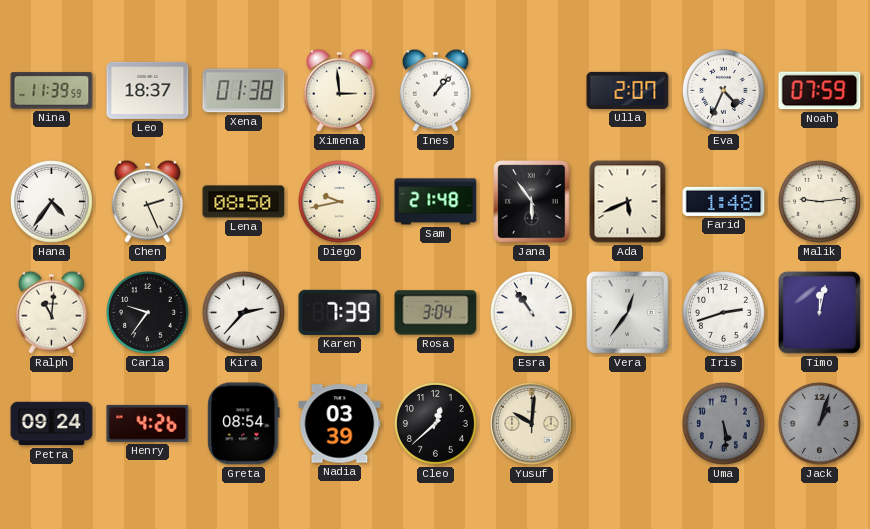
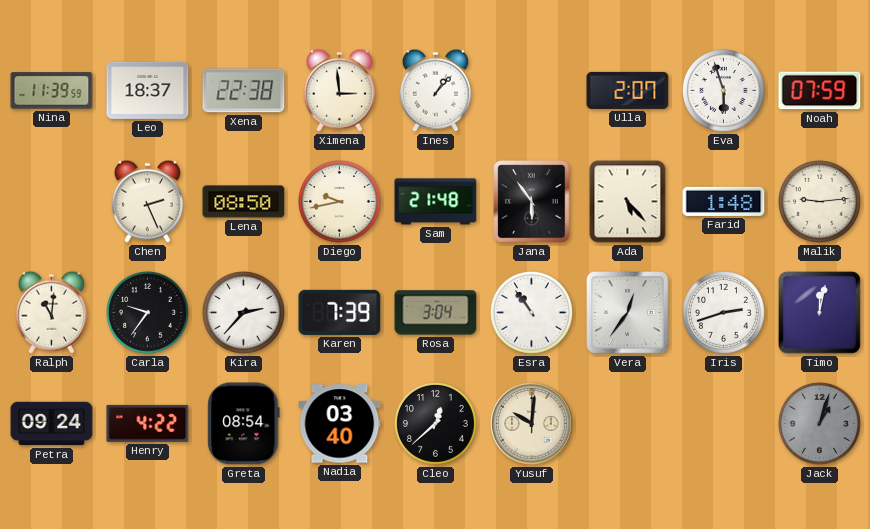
Xena: 01:38 -> 22:38 (244, 91)
Eva: 4:34 -> 5:57 (724, 91)
Hana: 4:36 -> none (52, 202)
Ada: 5:41 -> 5:23 (628, 202)
Henry: 4:26 -> 4:22 (148, 423)
Nadia: 03:39 -> 03:40 (340, 424)
Uma: 5:29 -> none (724, 424)
